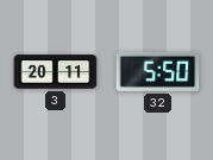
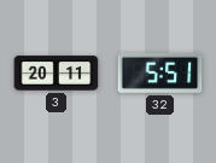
32: 5:50 -> 5:51 (160, 72)
